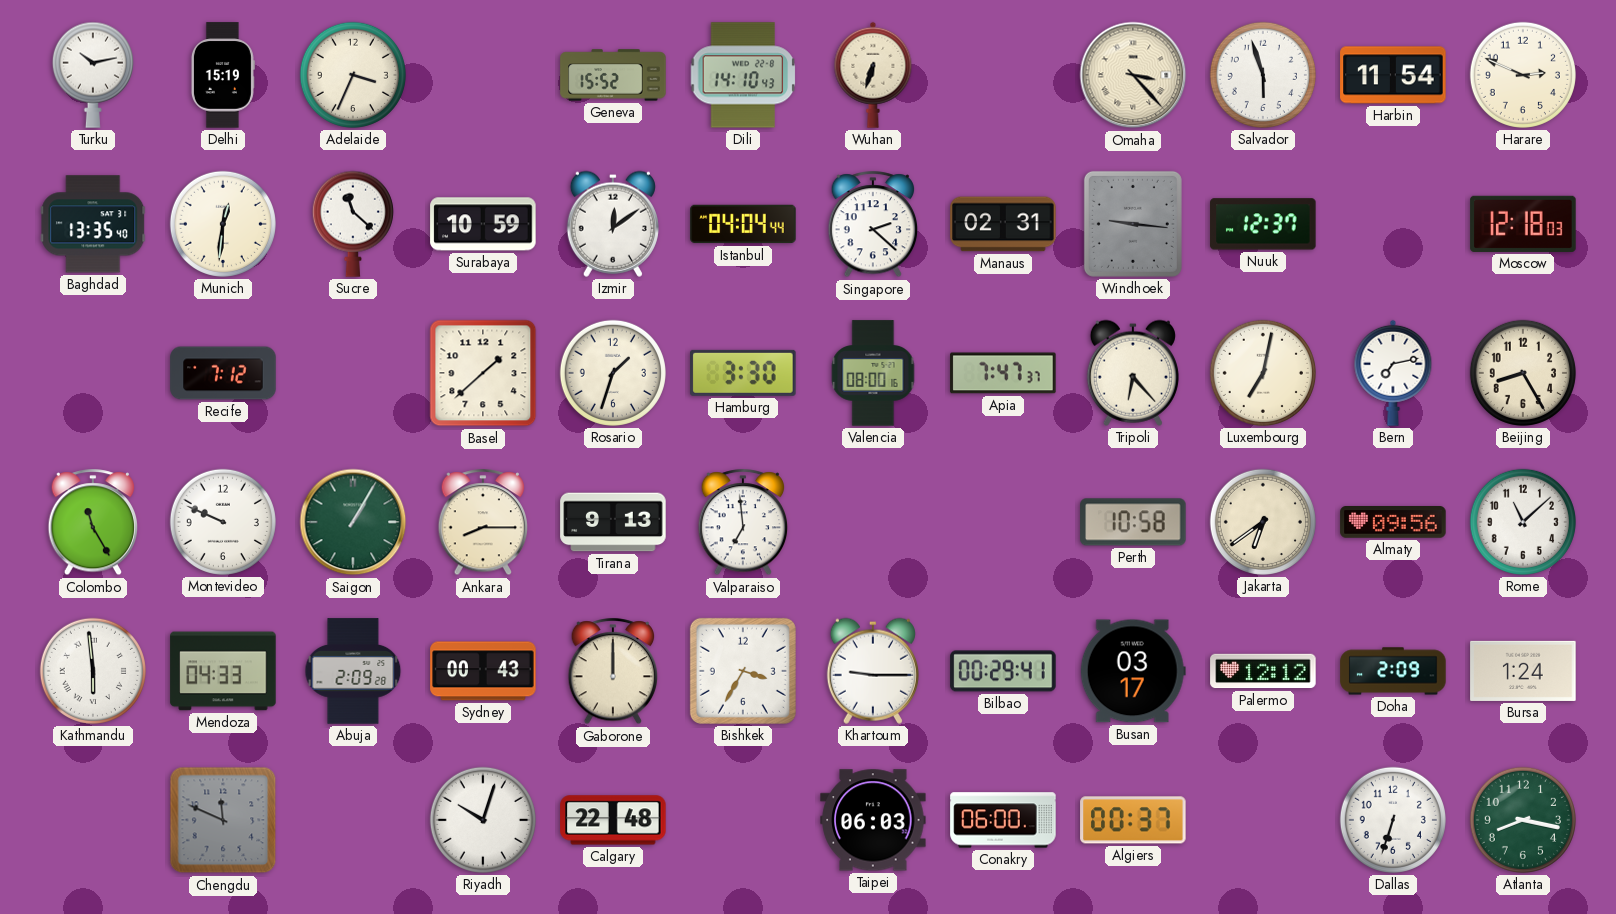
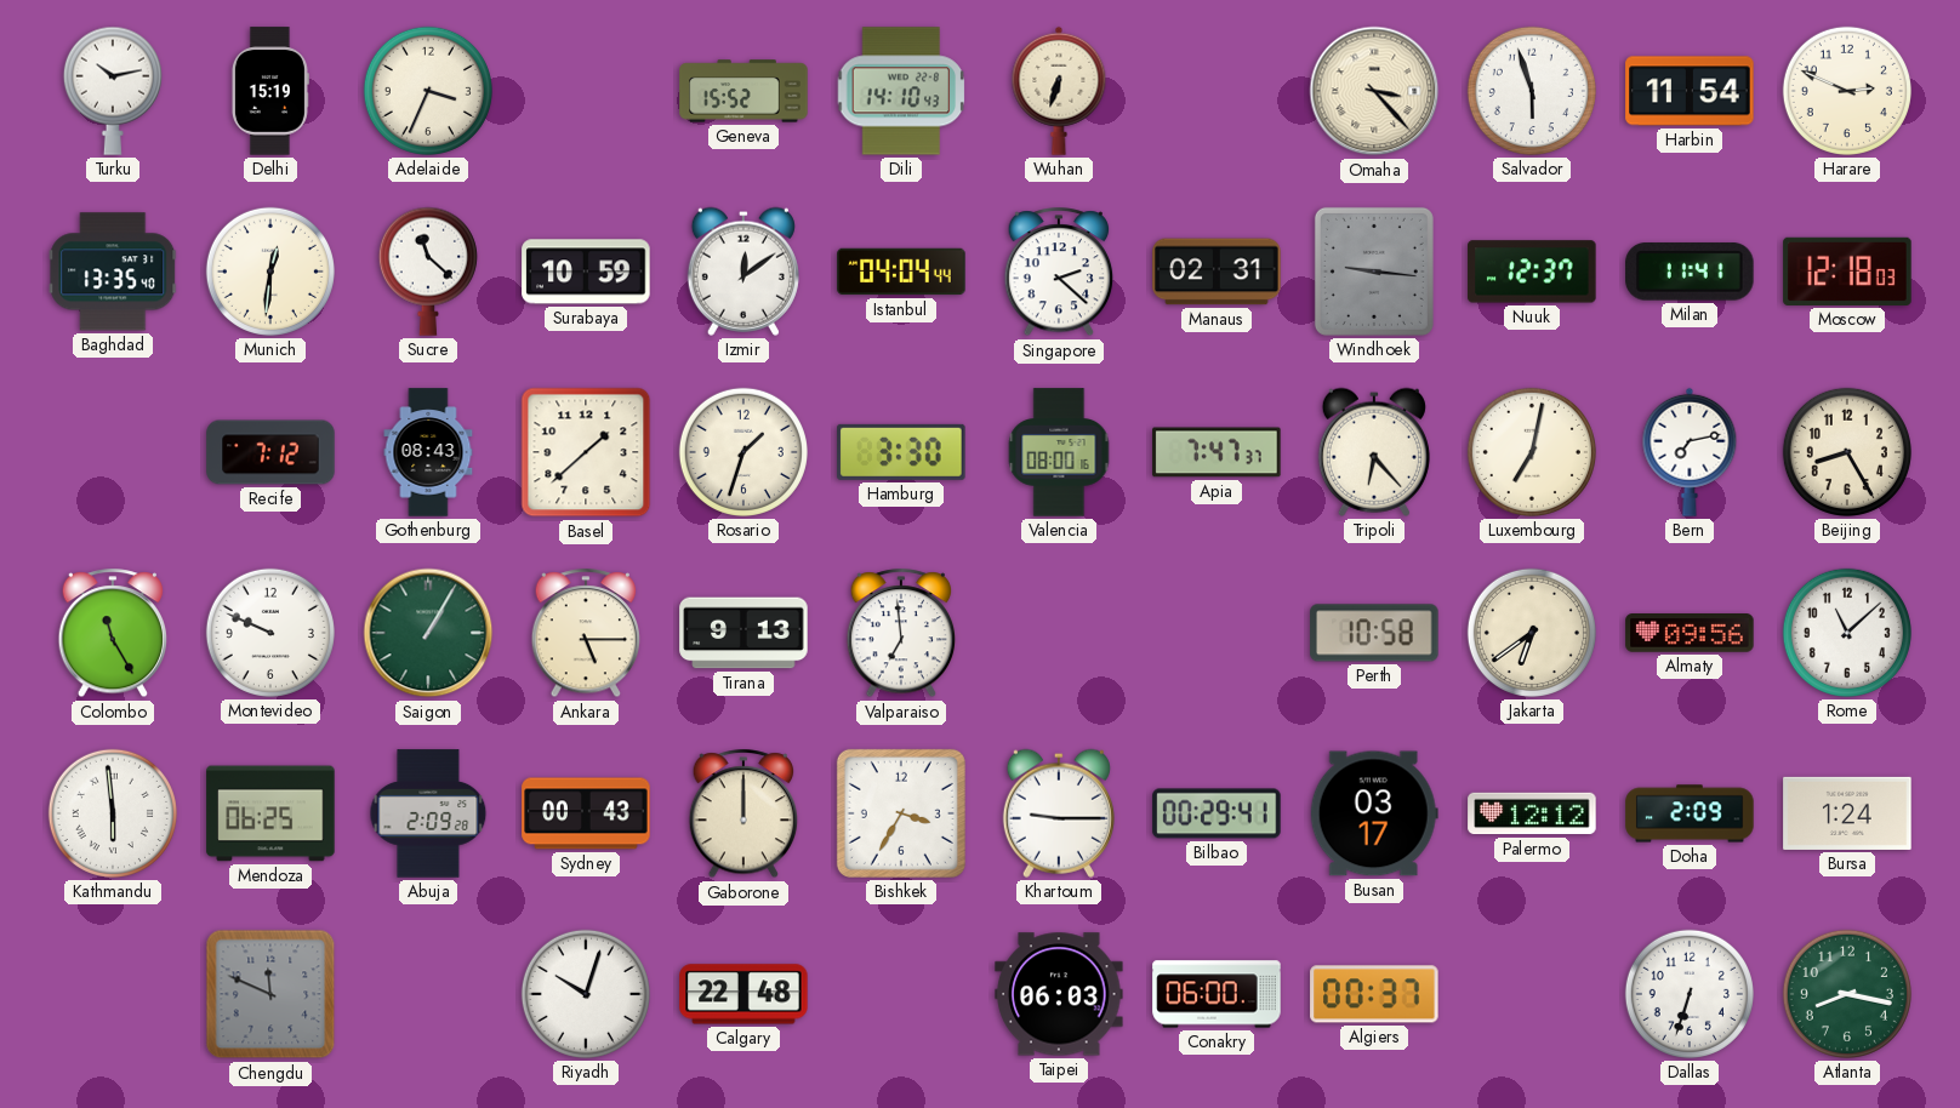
Milan: none -> 11:41 (1690, 272)
Gothenburg: none -> 08:43 (428, 452)
Ankara: 8:15 -> 5:15 (586, 634)
Mendoza: 04:33 -> 06:25 (270, 813)
